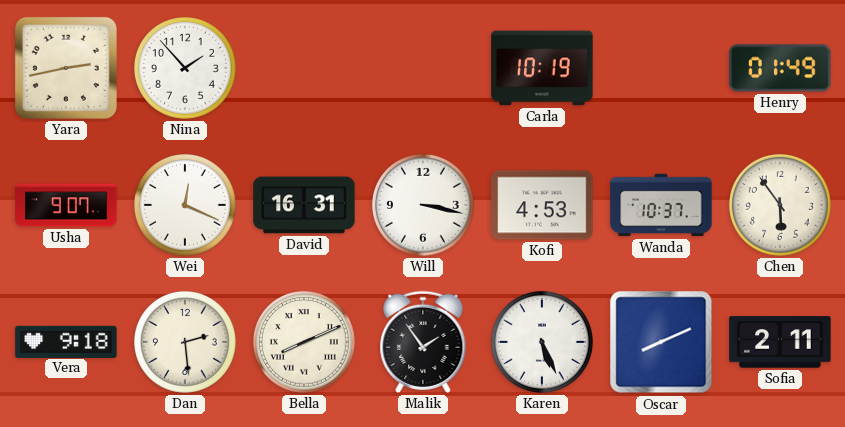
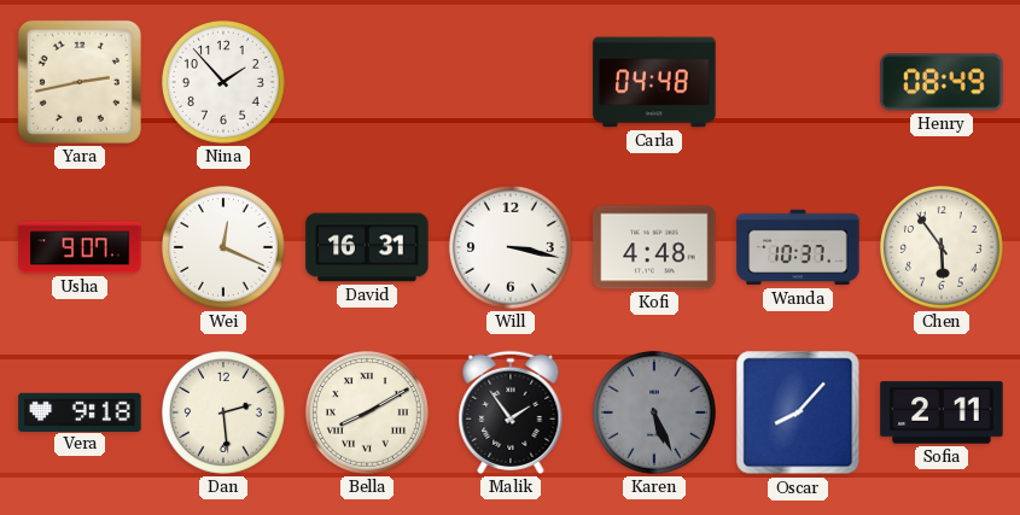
Carla: 10:19 -> 04:48 (654, 82)
Henry: 01:49 -> 08:49 (942, 82)
Kofi: 4:53 -> 4:48 (654, 247)
Bella: 8:11 -> 8:10 (367, 412)
Karen dial: white -> grey (654, 412)
Oscar: 8:11 -> 8:07 (798, 412)
